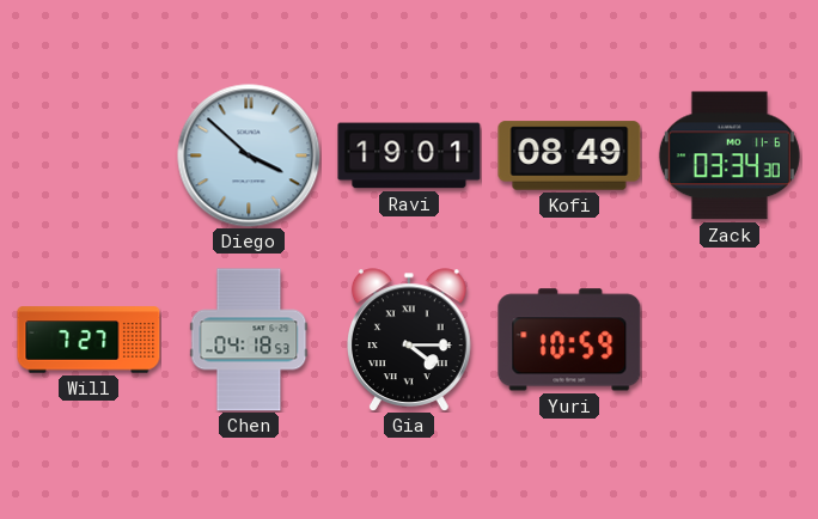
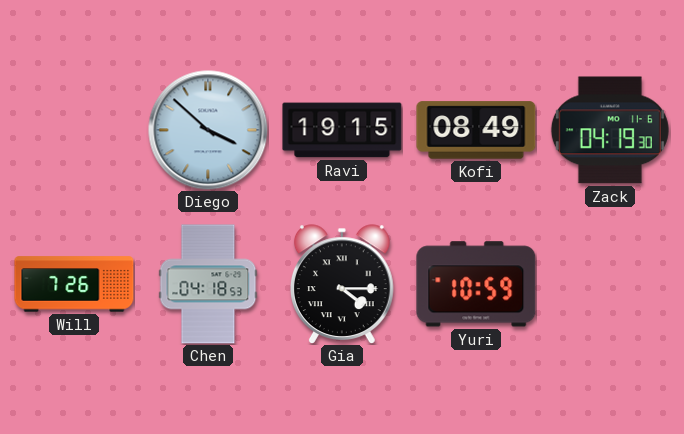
Ravi: 19:01 -> 19:15 (342, 130)
Zack: 03:34 -> 04:19 (610, 130)
Will: 7:27 -> 7:26 (74, 284)
